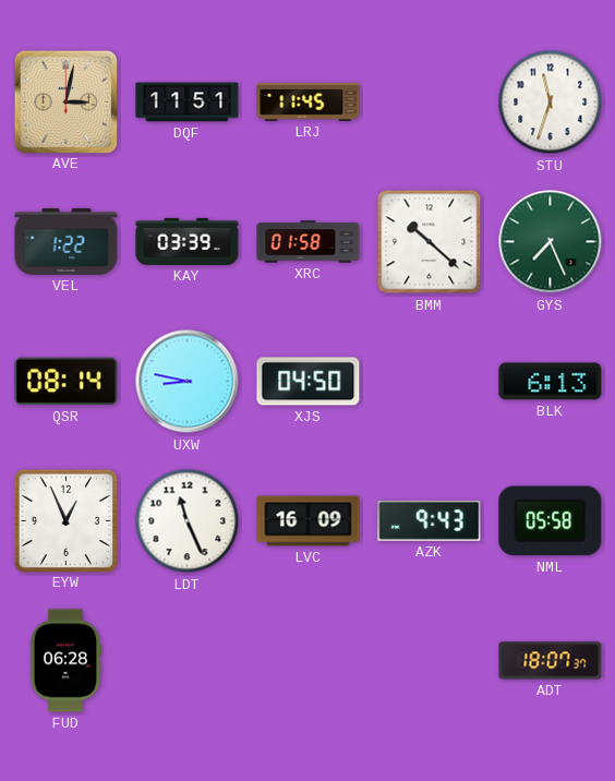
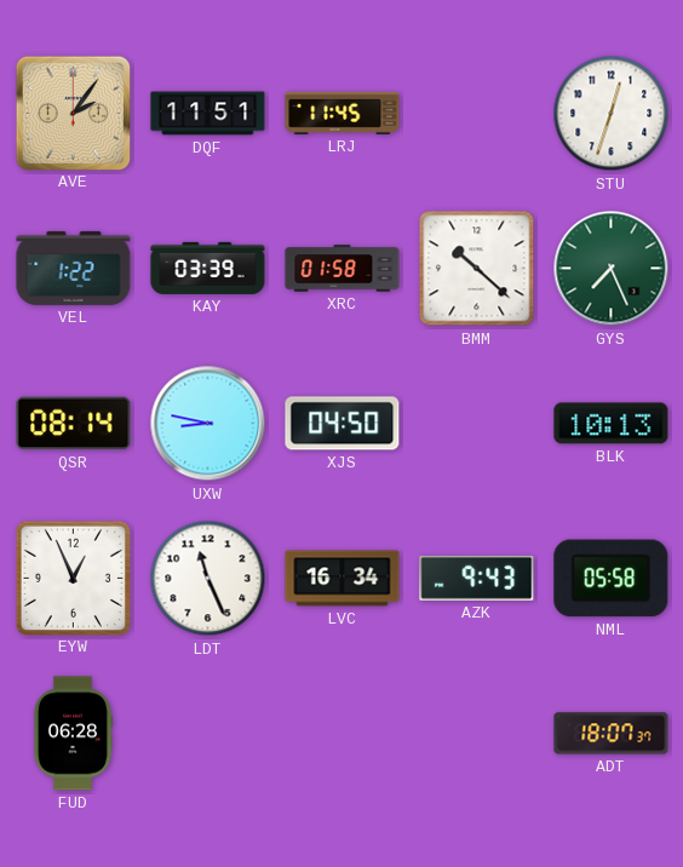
AVE: 3:02 -> 2:06 (73, 113)
STU: 11:33 -> 12:33 (612, 114)
BLK: 6:13 -> 10:13 (612, 424)
LVC: 16:09 -> 16:34 (343, 579)
